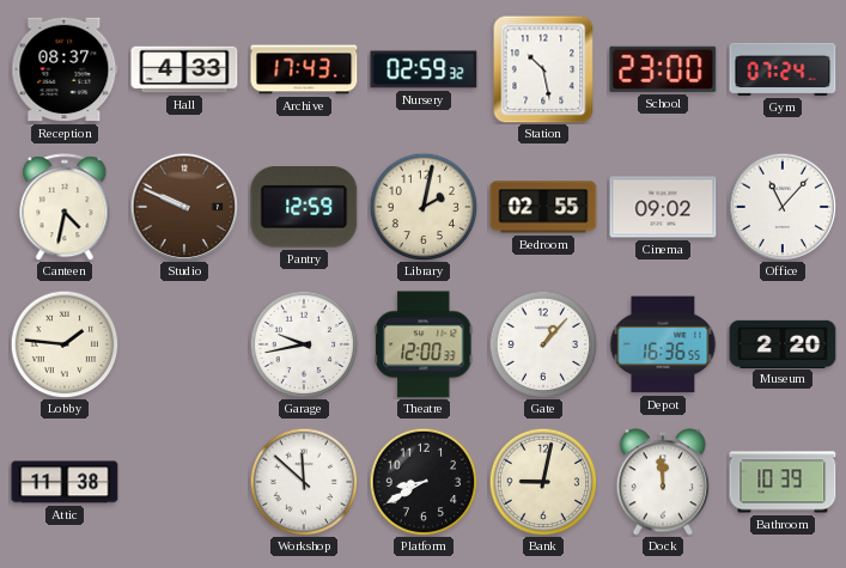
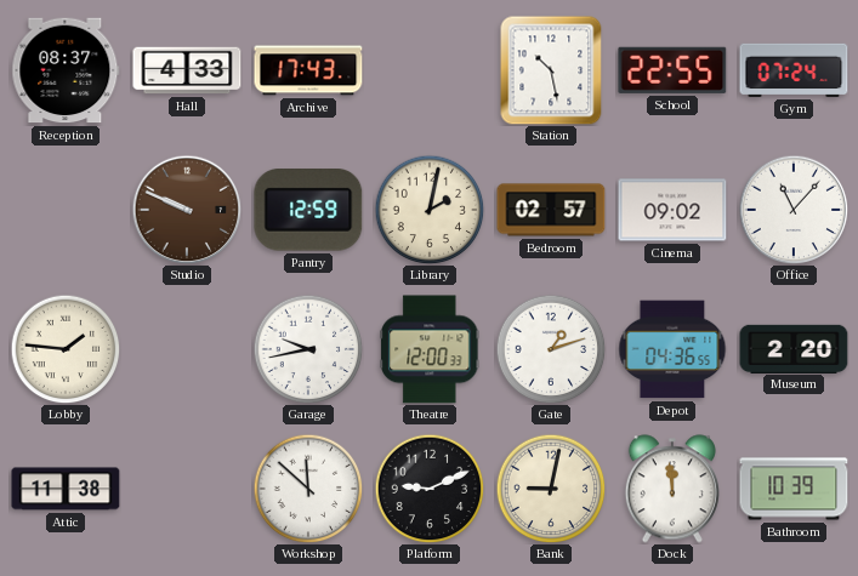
Nursery: 02:59 -> none (424, 69)
School: 23:00 -> 22:55 (672, 70)
Canteen: 4:32 -> none (65, 207)
Bedroom: 02:55 -> 02:57 (551, 210)
Gate: 1:07 -> 1:12 (551, 349)
Depot: 16:36 -> 04:36 (672, 349)
Platform: 8:40 -> 9:11 (430, 489)
